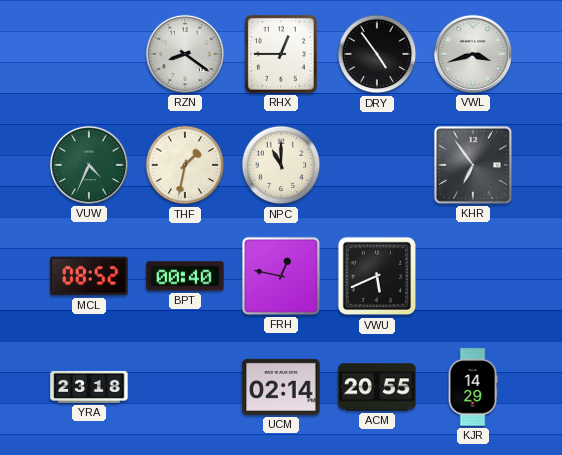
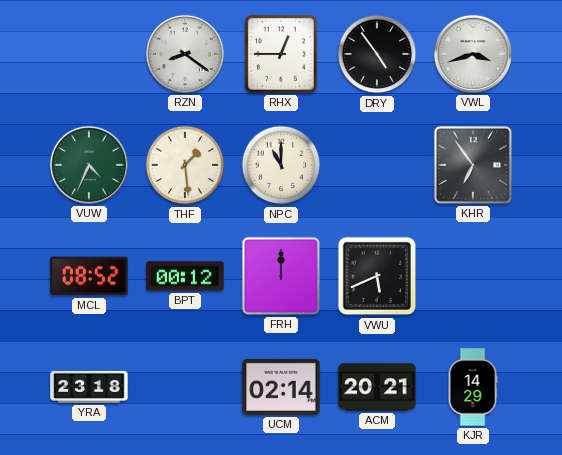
THF: 1:32 -> 1:29 (185, 165)
BPT: 00:40 -> 00:12 (185, 276)
FRH: 12:47 -> 12:00 (281, 276)
ACM: 20:55 -> 20:21 (377, 387)
